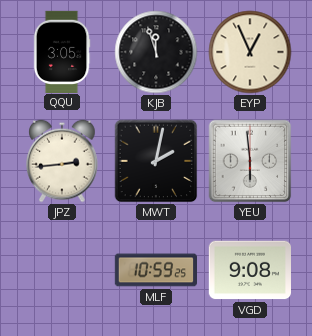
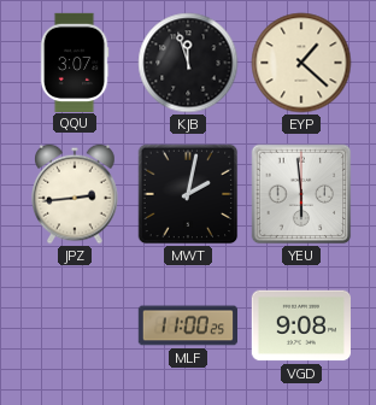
QQU: 3:05 -> 3:07 (75, 61)
EYP: 12:56 -> 1:22 (301, 63)
MLF: 10:59 -> 11:00 (187, 325)
